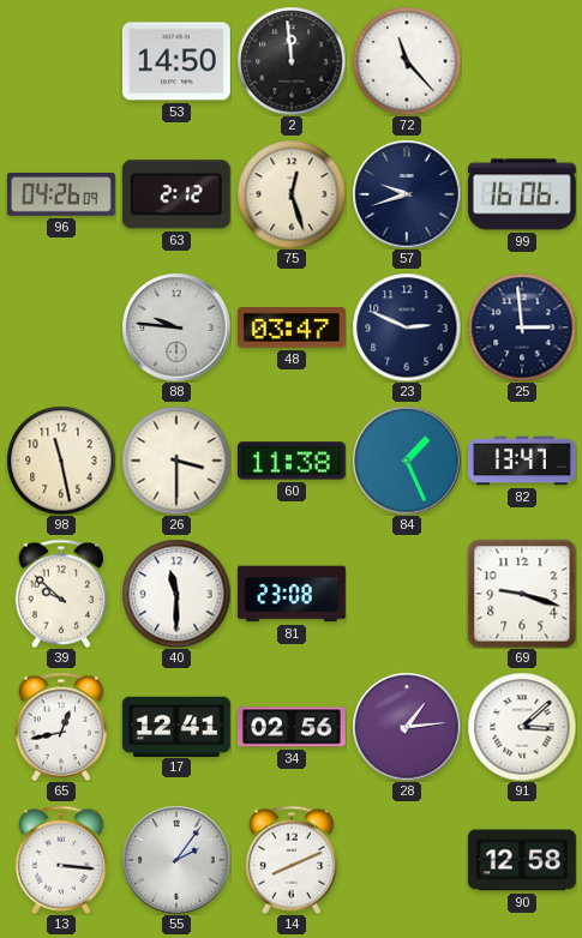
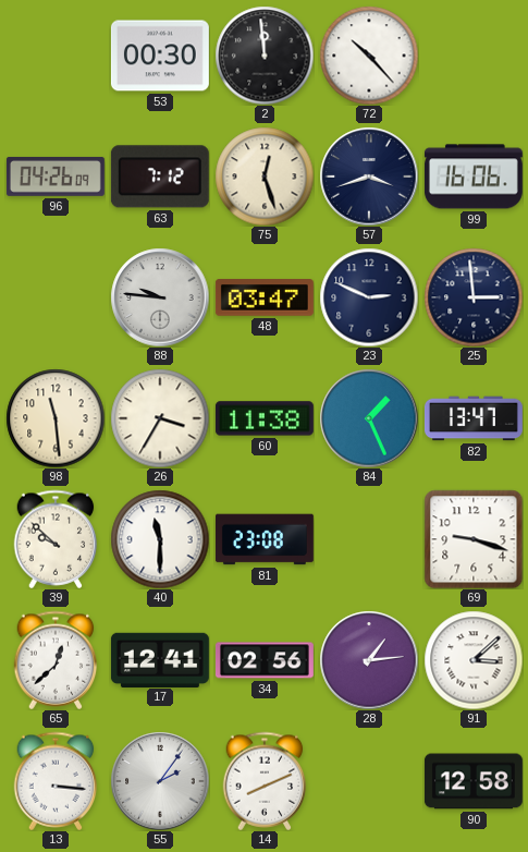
53: 14:50 -> 00:30 (160, 56)
72: 11:23 -> 10:23 (369, 56)
63: 2:12 -> 7:12 (160, 177)
57: 9:42 -> 3:42 (369, 177)
98: 11:28 -> 11:29 (56, 418)
26: 3:30 -> 3:35 (160, 418)
65: 12:43 -> 12:38 (56, 660)
